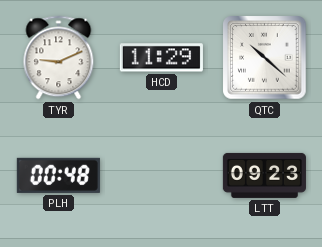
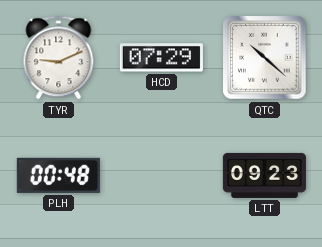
HCD: 11:29 -> 07:29 (161, 58)
